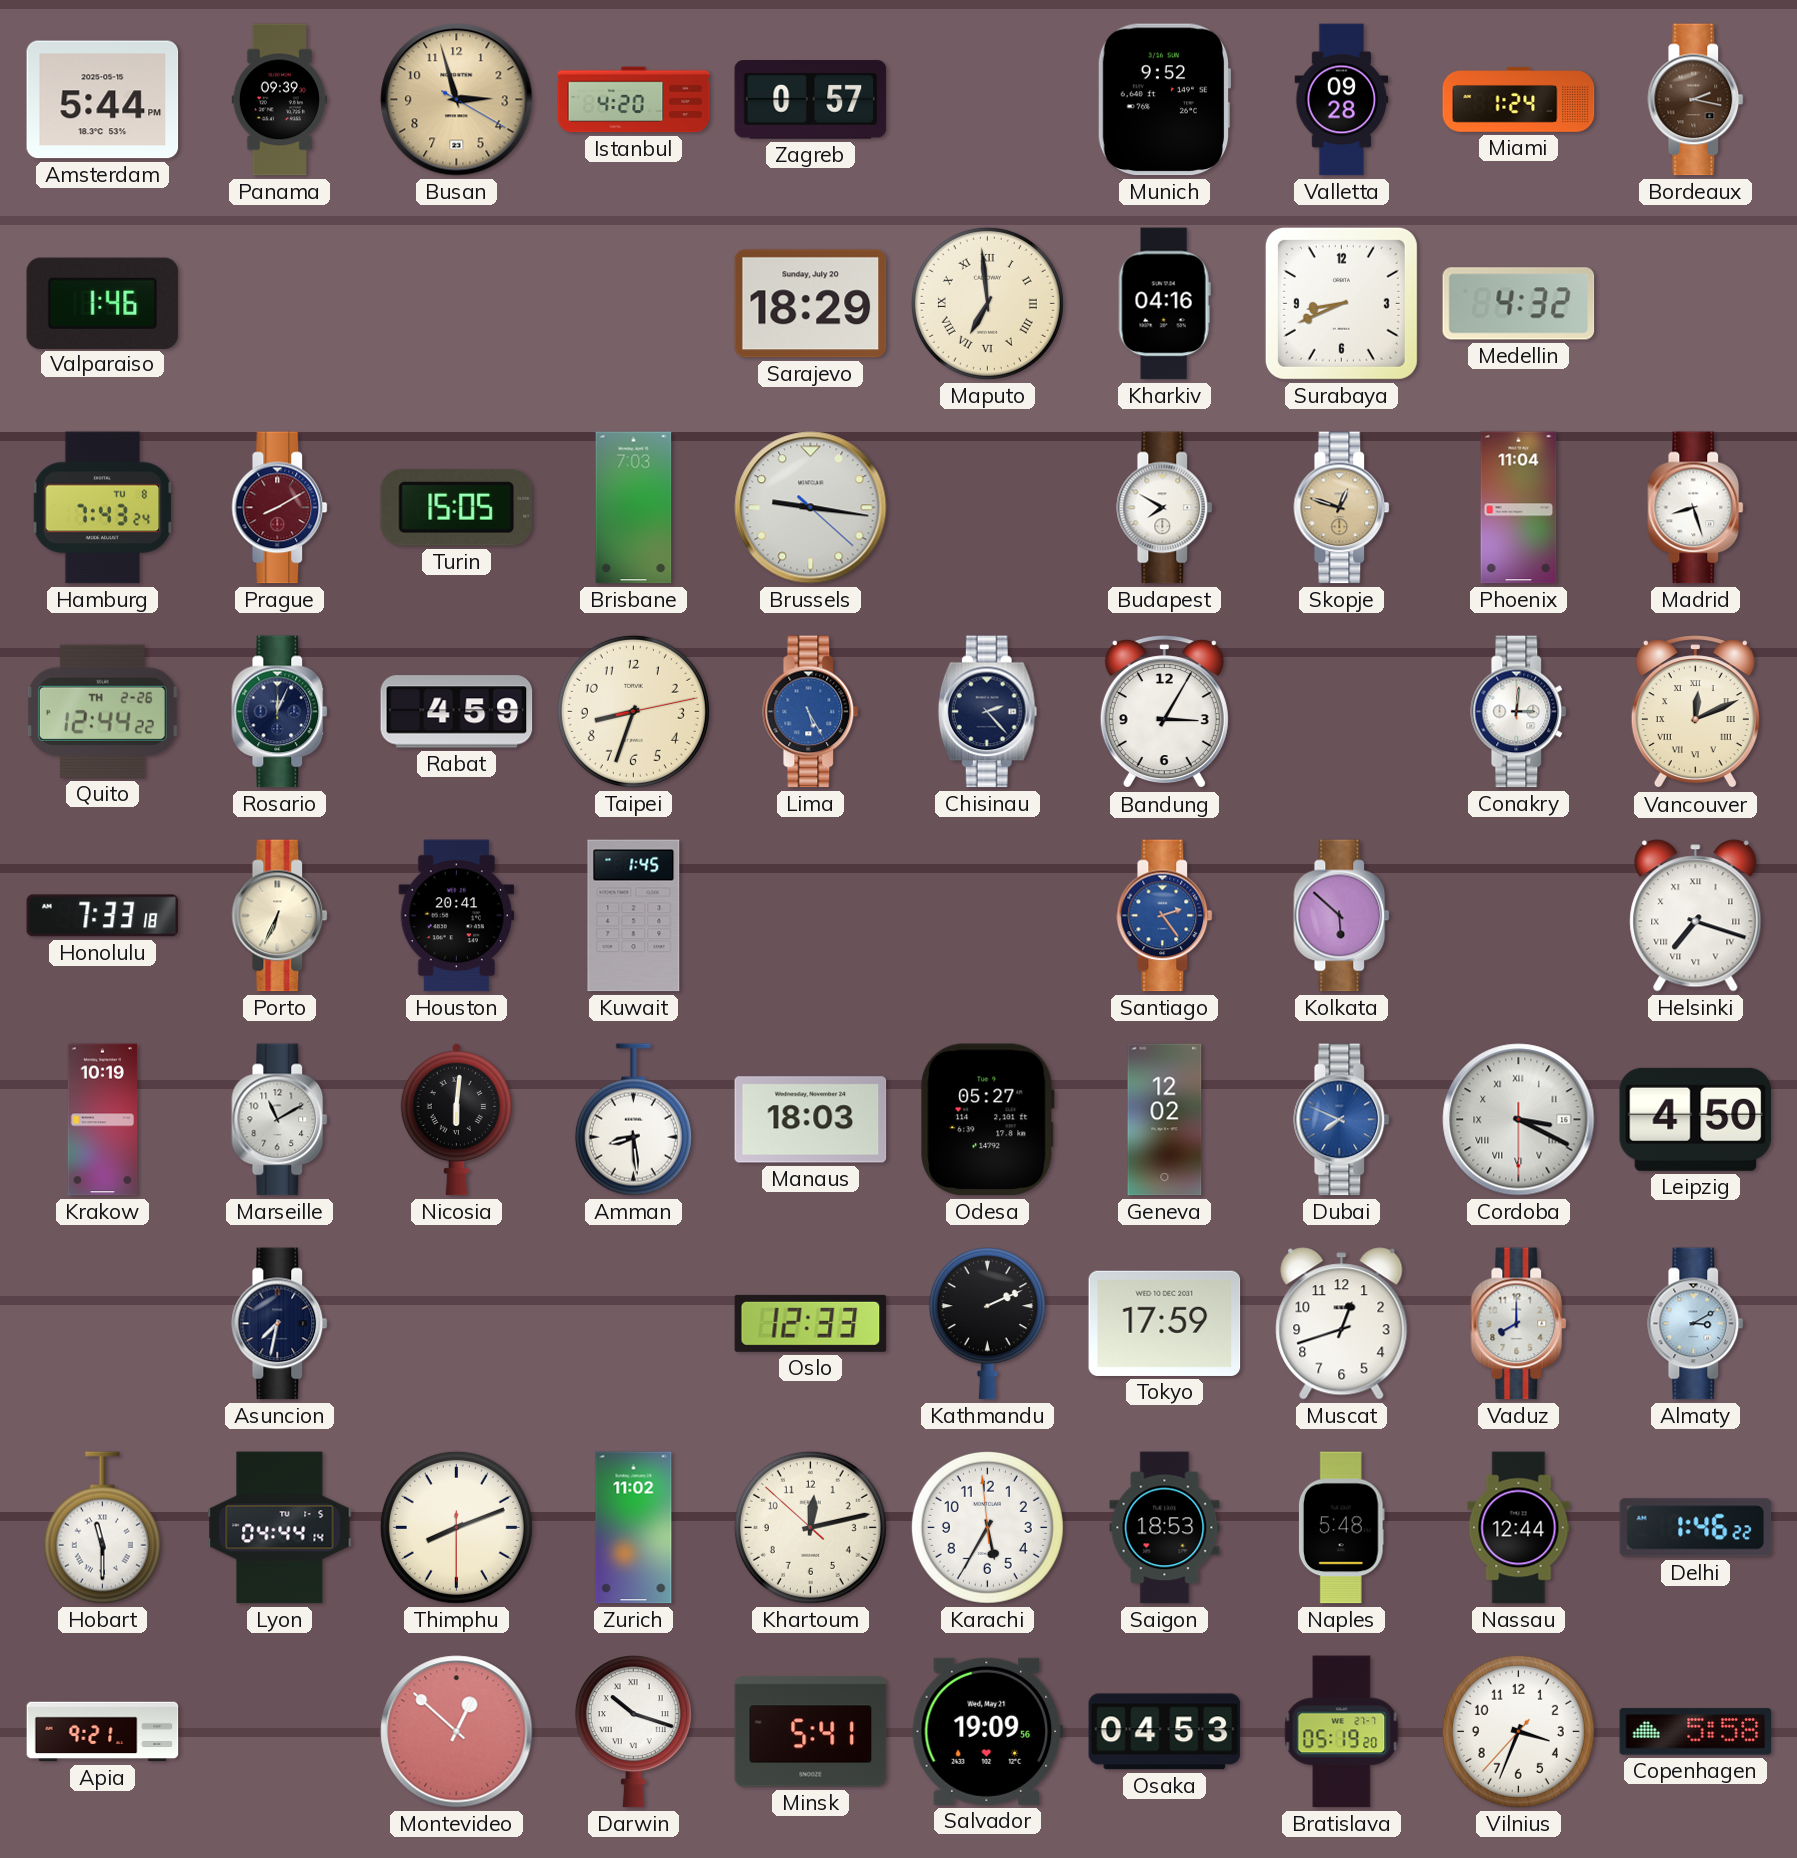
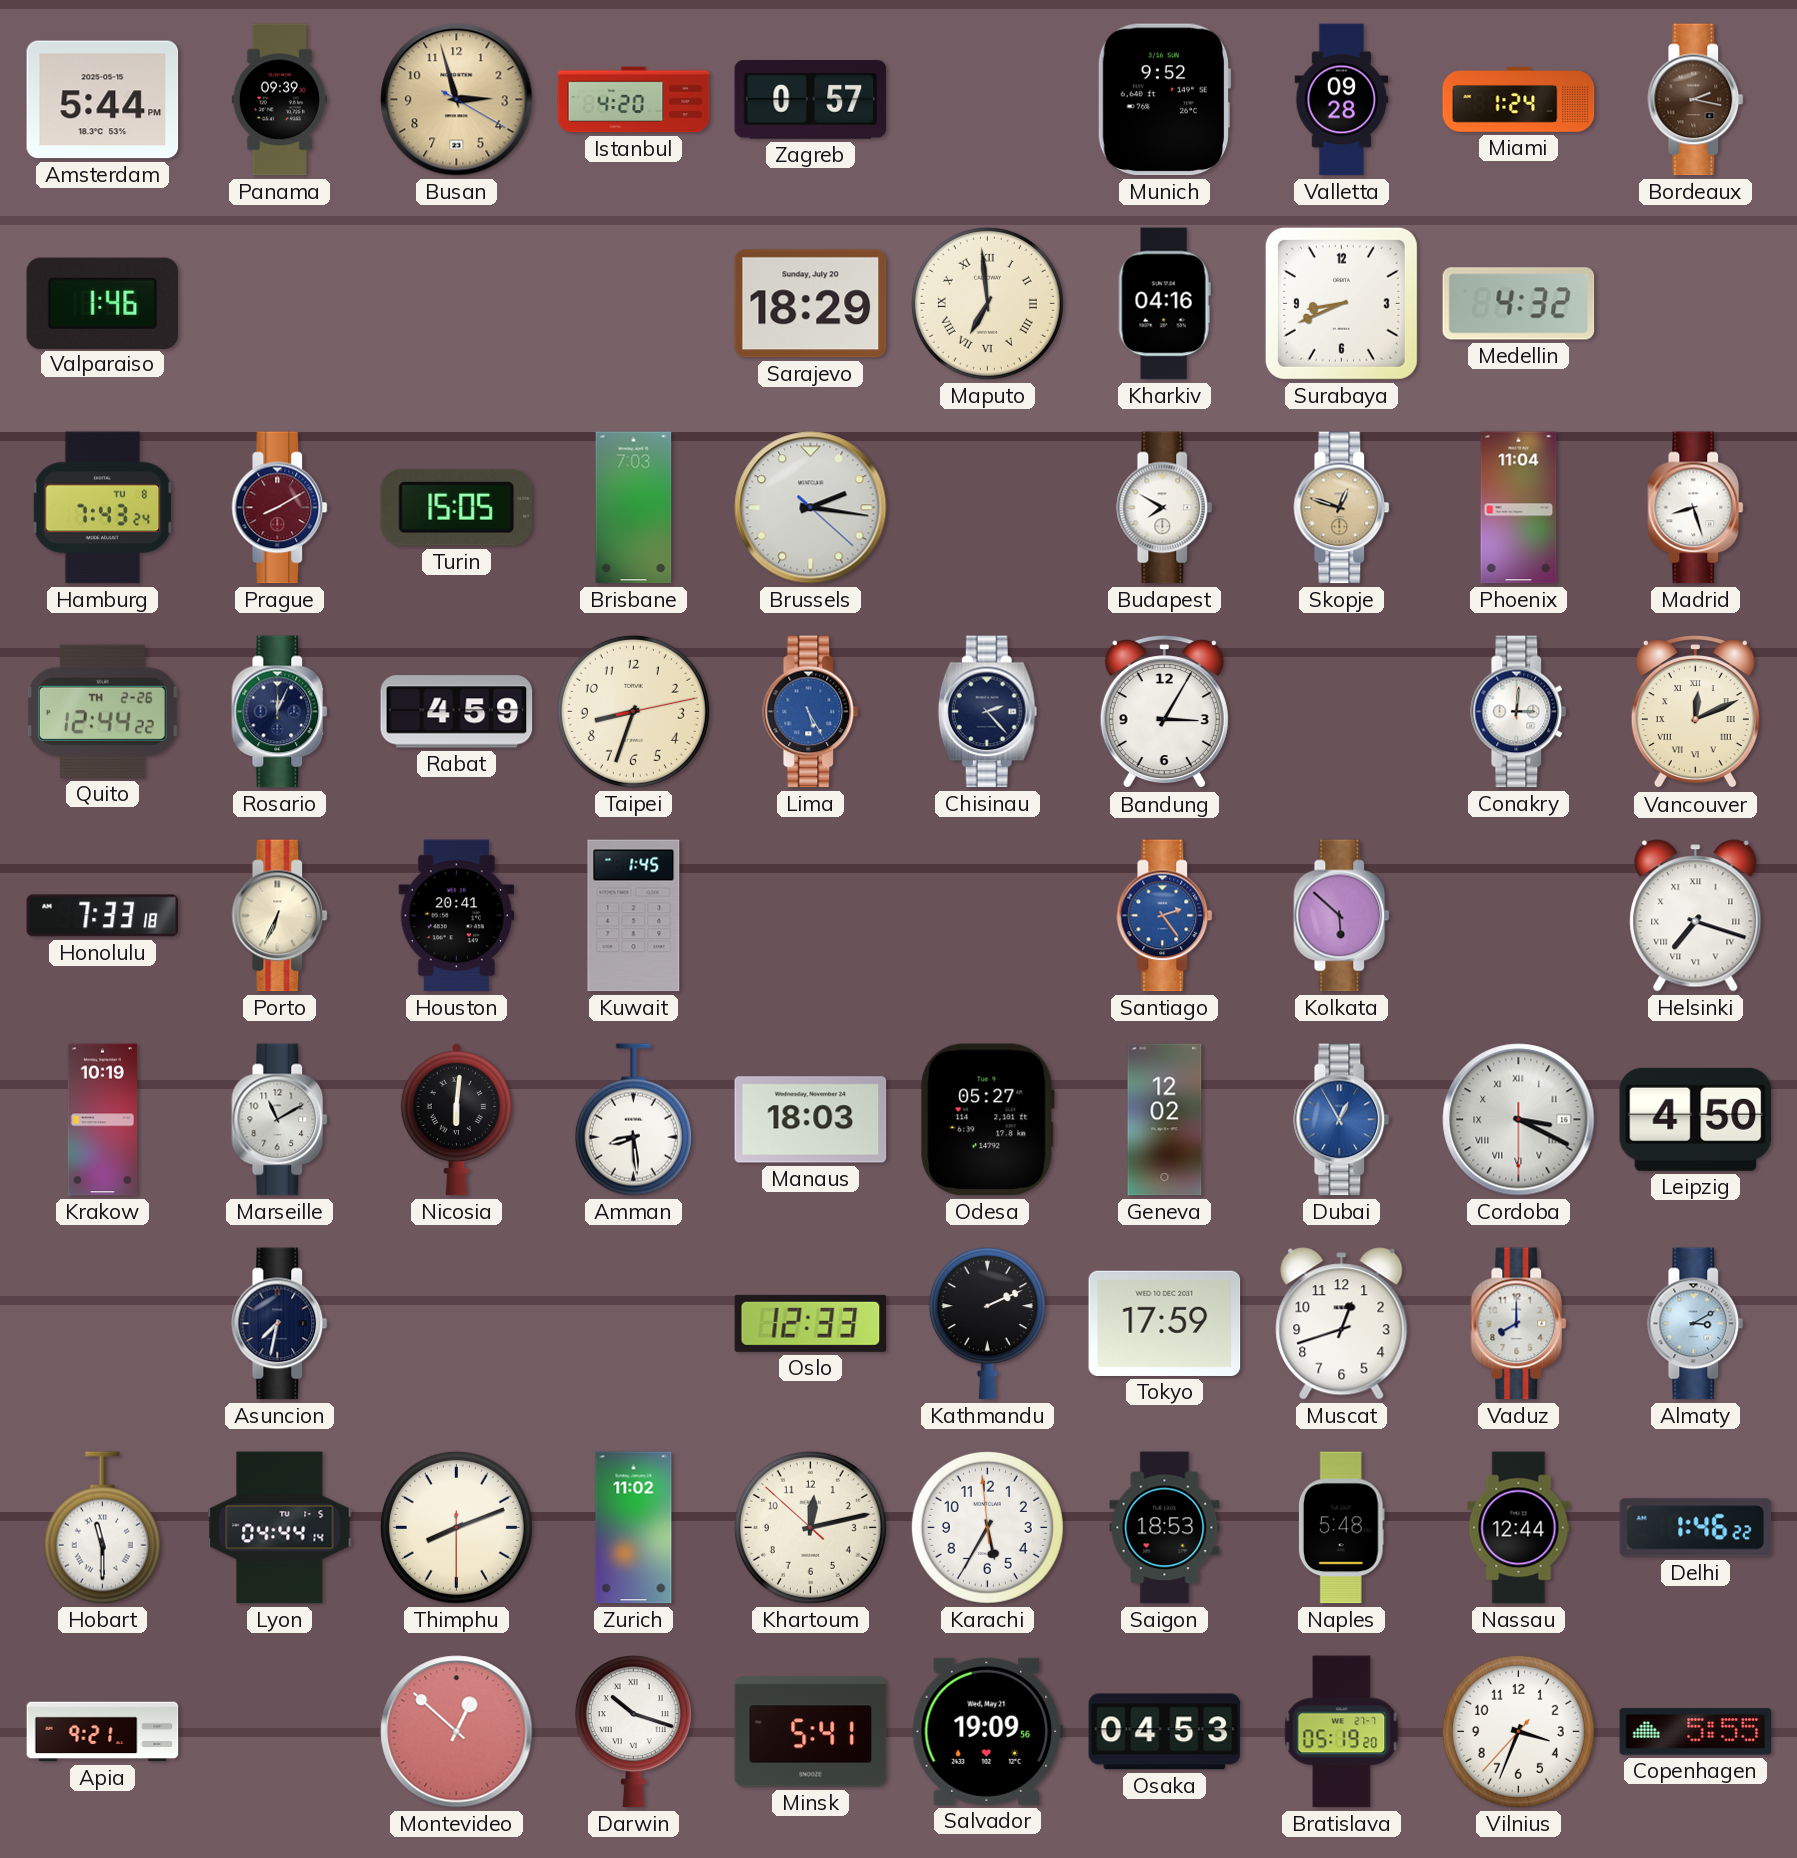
Brussels: 9:16 -> 2:16 (811, 508)
Dubai: 7:49 -> 12:55 (1342, 1120)
Copenhagen: 5:58 -> 5:55 (1696, 1732)
